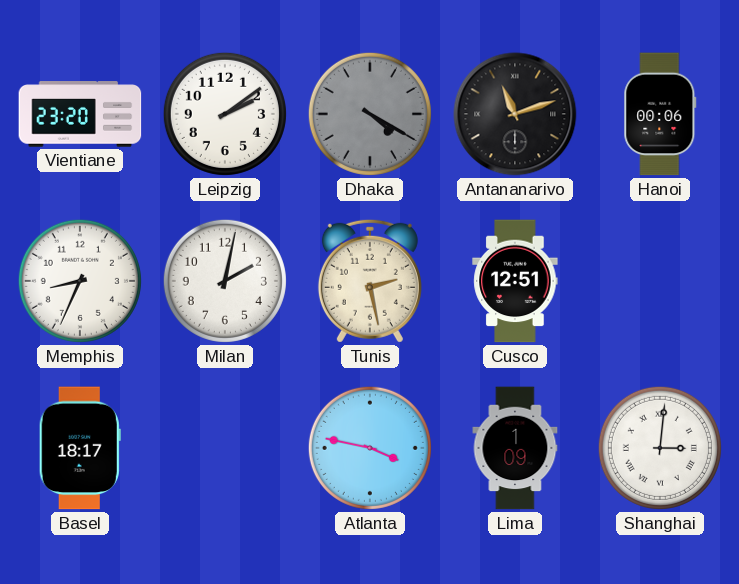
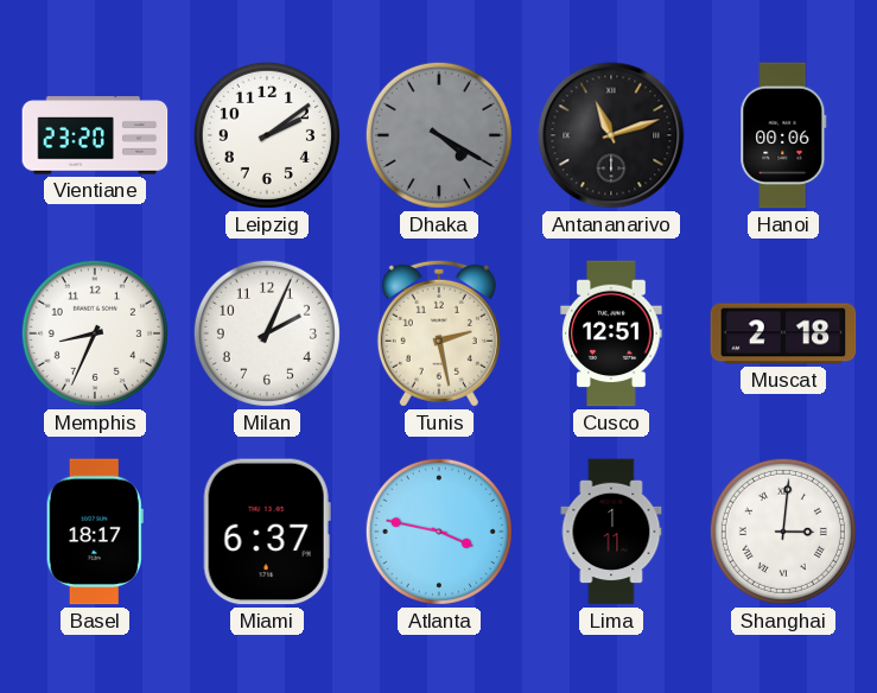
Milan: 2:02 -> 2:04 (267, 333)
Muscat: none -> 2:18 (783, 333)
Miami: none -> 6:37 (267, 532)
Lima: 1:09 -> 1:11 (611, 532)
